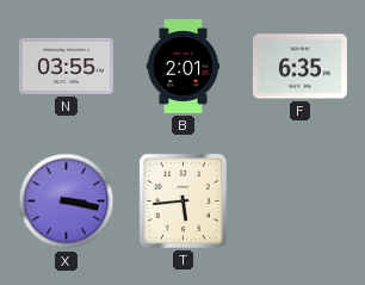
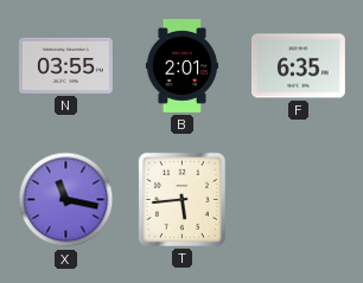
X: 3:17 -> 11:17 (66, 200)
